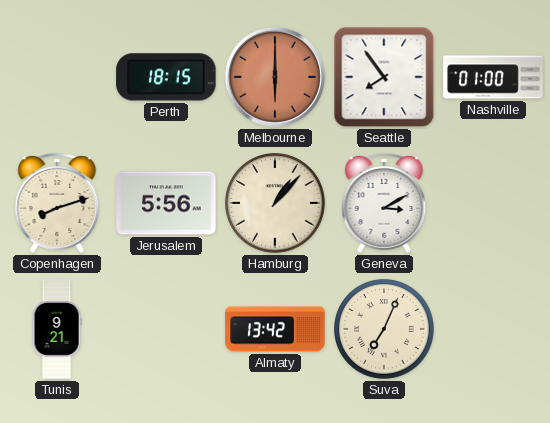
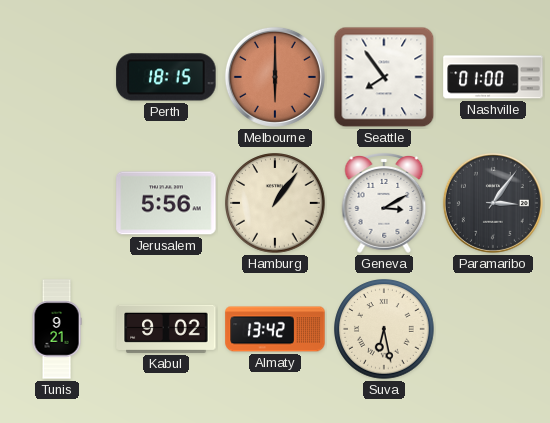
Copenhagen: 8:12 -> none (57, 204)
Hamburg: 1:07 -> 1:06 (275, 203)
Paramaribo: none -> 3:06 (493, 203)
Kabul: none -> 9:02 (166, 329)
Suva: 7:04 -> 6:28 (384, 329)
